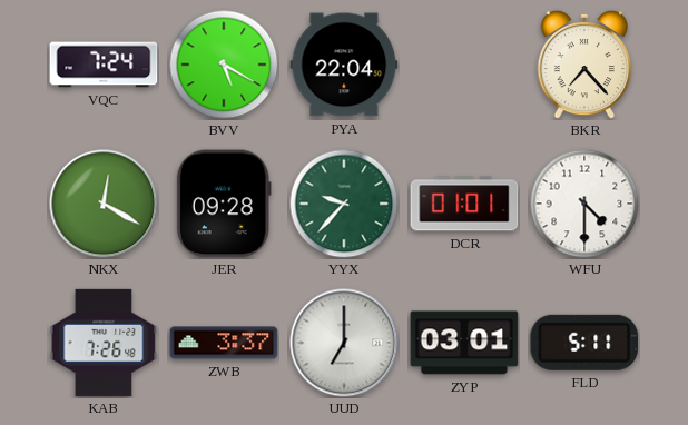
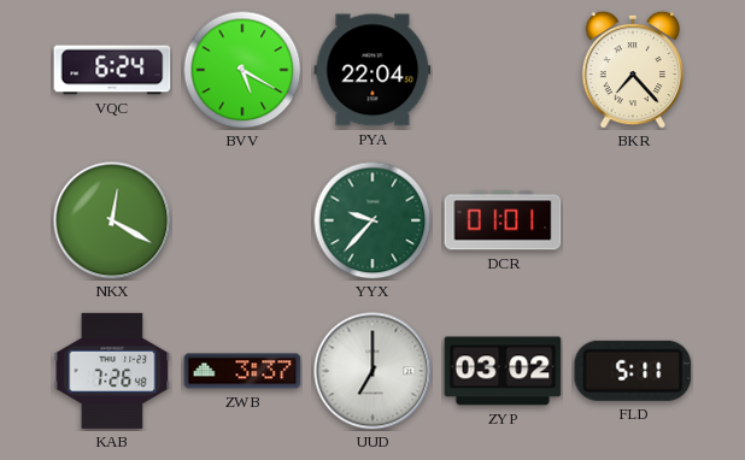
VQC: 7:24 -> 6:24 (112, 70)
JER: 09:28 -> none (224, 204)
WFU: 4:30 -> none (584, 204)
ZYP: 03:01 -> 03:02 (503, 371)
